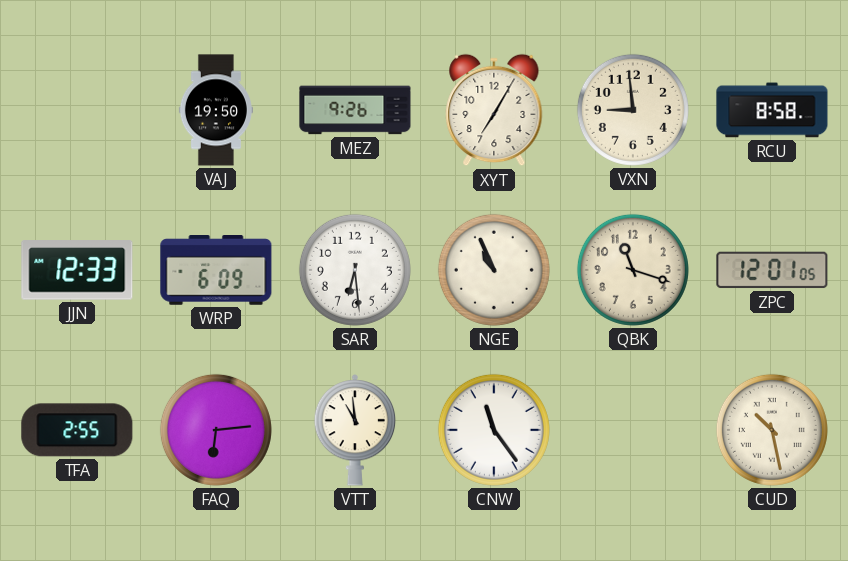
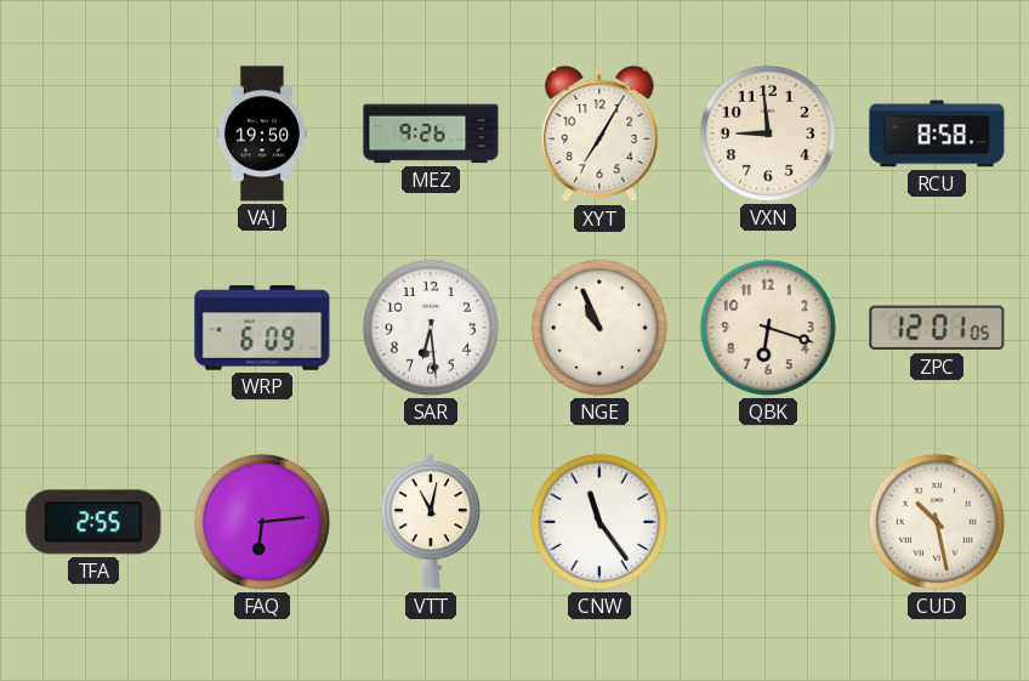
JJN: 12:33 -> none (77, 270)
QBK: 11:18 -> 6:18 (768, 328)
VTT: 10:59 -> 11:02 (431, 522)
